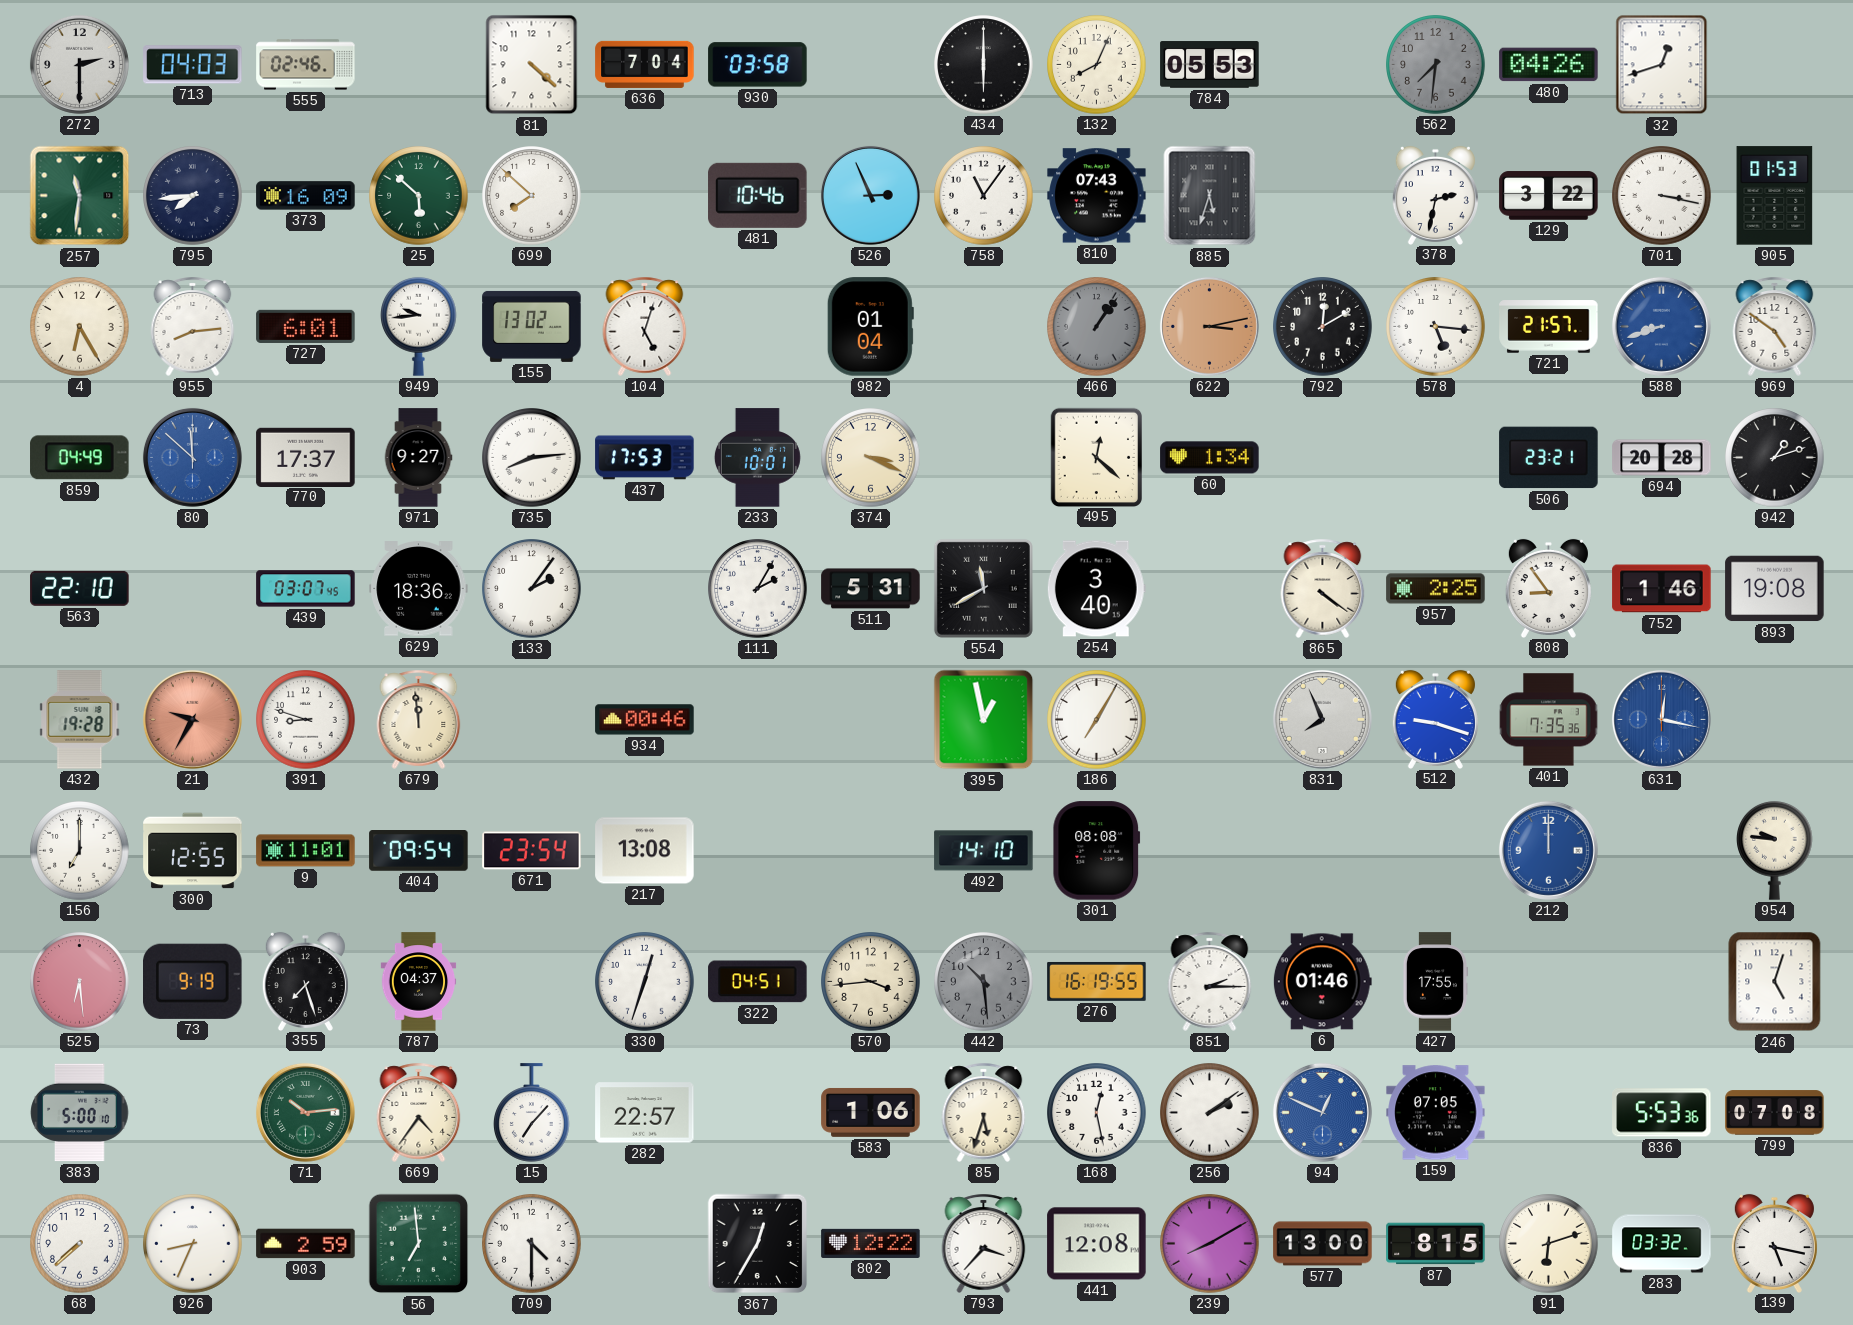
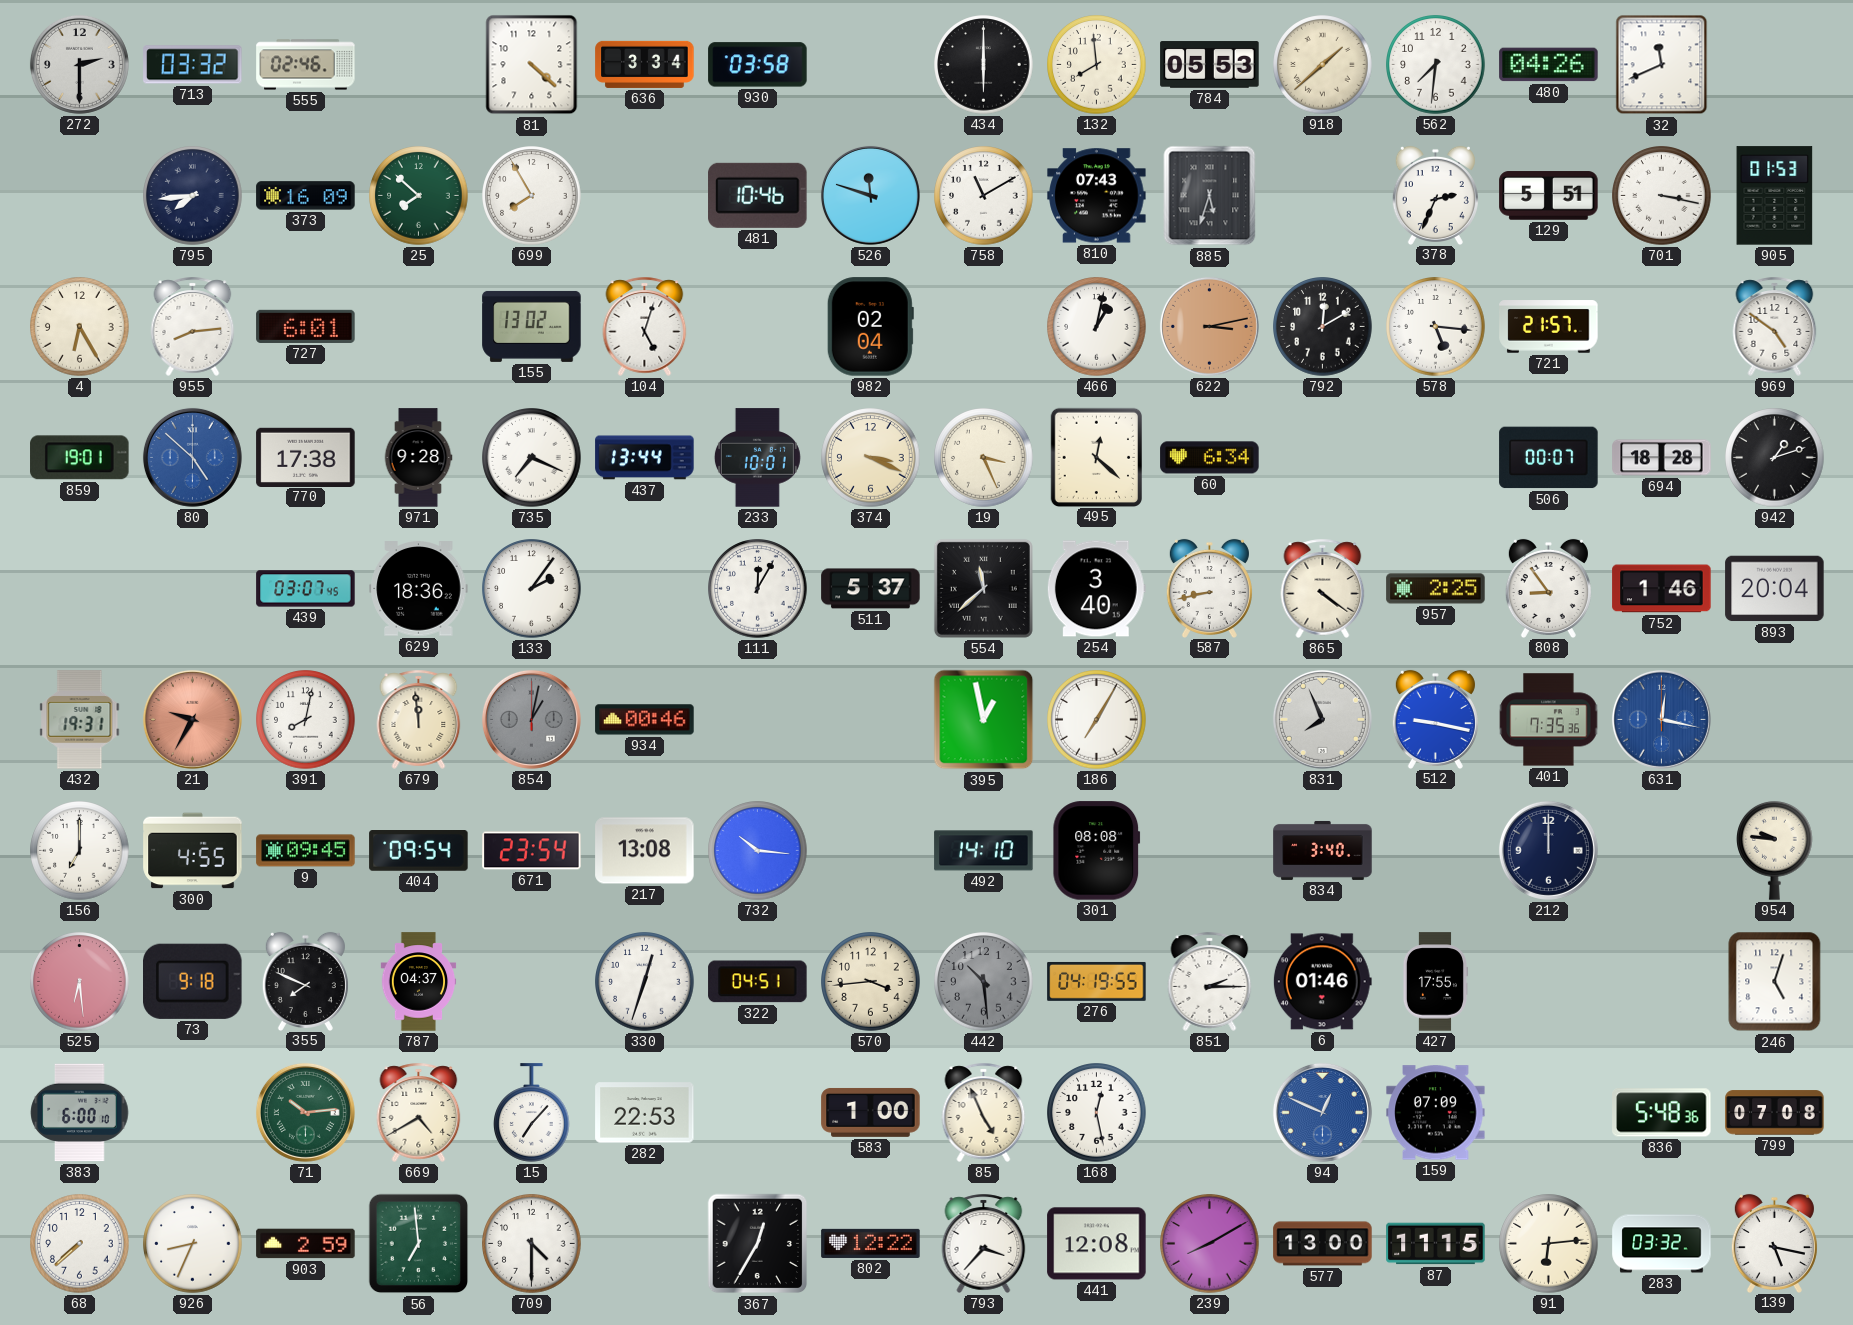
713: 04:03 -> 03:32 (193, 65)
636: 7:04 -> 3:34 (645, 64)
132: 8:04 -> 7:59 (1097, 65)
918: none -> 1:38 (1323, 65)
562 dial: grey -> white (1436, 65)
32: 12:42 -> 11:41 (1662, 65)
257: 11:31 -> none (80, 196)
25: 5:52 -> 7:52 (419, 196)
699: 7:52 -> 7:55 (532, 196)
526: 2:56 -> 11:48 (870, 195)
758: 11:06 -> 11:10 (984, 196)
378: 2:32 -> 2:34 (1435, 195)
129: 3:22 -> 5:51 (1549, 196)
949: 9:44 -> none (419, 326)
982: 01:04 -> 02:04 (870, 327)
466: 1:06 -> 1:02 (1097, 327)
466 dial: grey -> white (1097, 327)
588: 8:42 -> none (1661, 326)
859: 04:49 -> 19:01 (80, 458)
80: 11:52 -> 4:52 (192, 457)
770: 17:37 -> 17:38 (306, 457)
971: 9:27 -> 9:28 (418, 458)
735: 8:14 -> 7:19 (532, 458)
437: 17:53 -> 13:44 (645, 458)
19: none -> 3:26 (984, 458)
60: 1:34 -> 6:34 (1210, 458)
506: 23:21 -> 00:07 (1549, 458)
694: 20:28 -> 18:28 (1662, 458)
563: 22:10 -> none (80, 588)
111: 2:05 -> 12:05 (758, 589)
511: 5:31 -> 5:37 (871, 589)
554: 11:40 -> 11:38 (983, 588)
587: none -> 8:43 (1209, 588)
893: 19:08 -> 20:04 (1775, 589)
432: 19:28 -> 19:31 (80, 720)
391: 8:48 -> 8:02 (306, 720)
854: none -> 1:02 (531, 719)
512: 9:18 -> 9:17 (1435, 719)
300: 12:55 -> 4:55 (193, 851)
9: 11:01 -> 09:45 (306, 851)
732: none -> 10:16 (758, 851)
834: none -> 3:40 (1323, 850)
212 dial: blue -> navy (1548, 850)
73: 9:19 -> 9:18 (193, 981)
355: 7:27 -> 7:49 (305, 981)
276: 16:19 -> 04:19 (1097, 981)
383: 5:00 -> 6:00 (80, 1113)
669: 4:36 -> 4:40 (419, 1112)
282: 22:57 -> 22:53 (645, 1113)
583: 1:06 -> 1:00 (871, 1112)
85: 5:33 -> 4:56 (984, 1112)
256: 2:09 -> none (1210, 1113)
159: 07:05 -> 07:09 (1436, 1113)
836: 5:53 -> 5:48 (1662, 1113)
87: 8:15 -> 11:15 (1436, 1244)
91: 6:12 -> 6:14 (1549, 1244)
